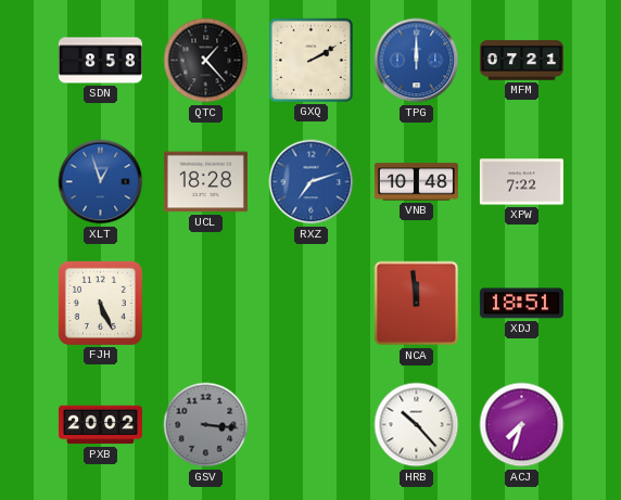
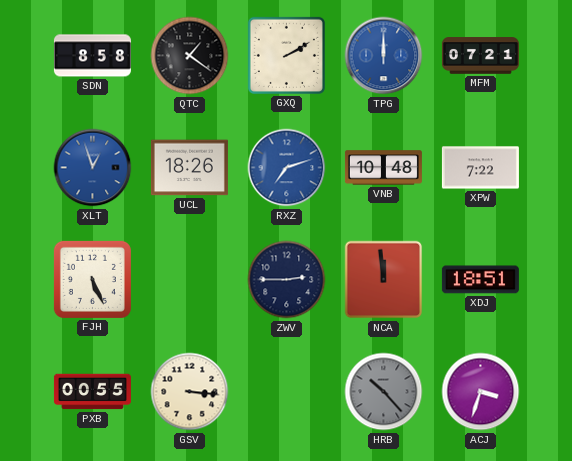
QTC: 1:23 -> 1:21 (190, 56)
UCL: 18:28 -> 18:26 (189, 168)
ZWV: none -> 2:45 (287, 280)
PXB: 20:02 -> 00:55 (92, 392)
GSV dial: grey -> cream (190, 392)
HRB dial: white -> grey (384, 392)
ACJ: 7:33 -> 3:33 (481, 392)
